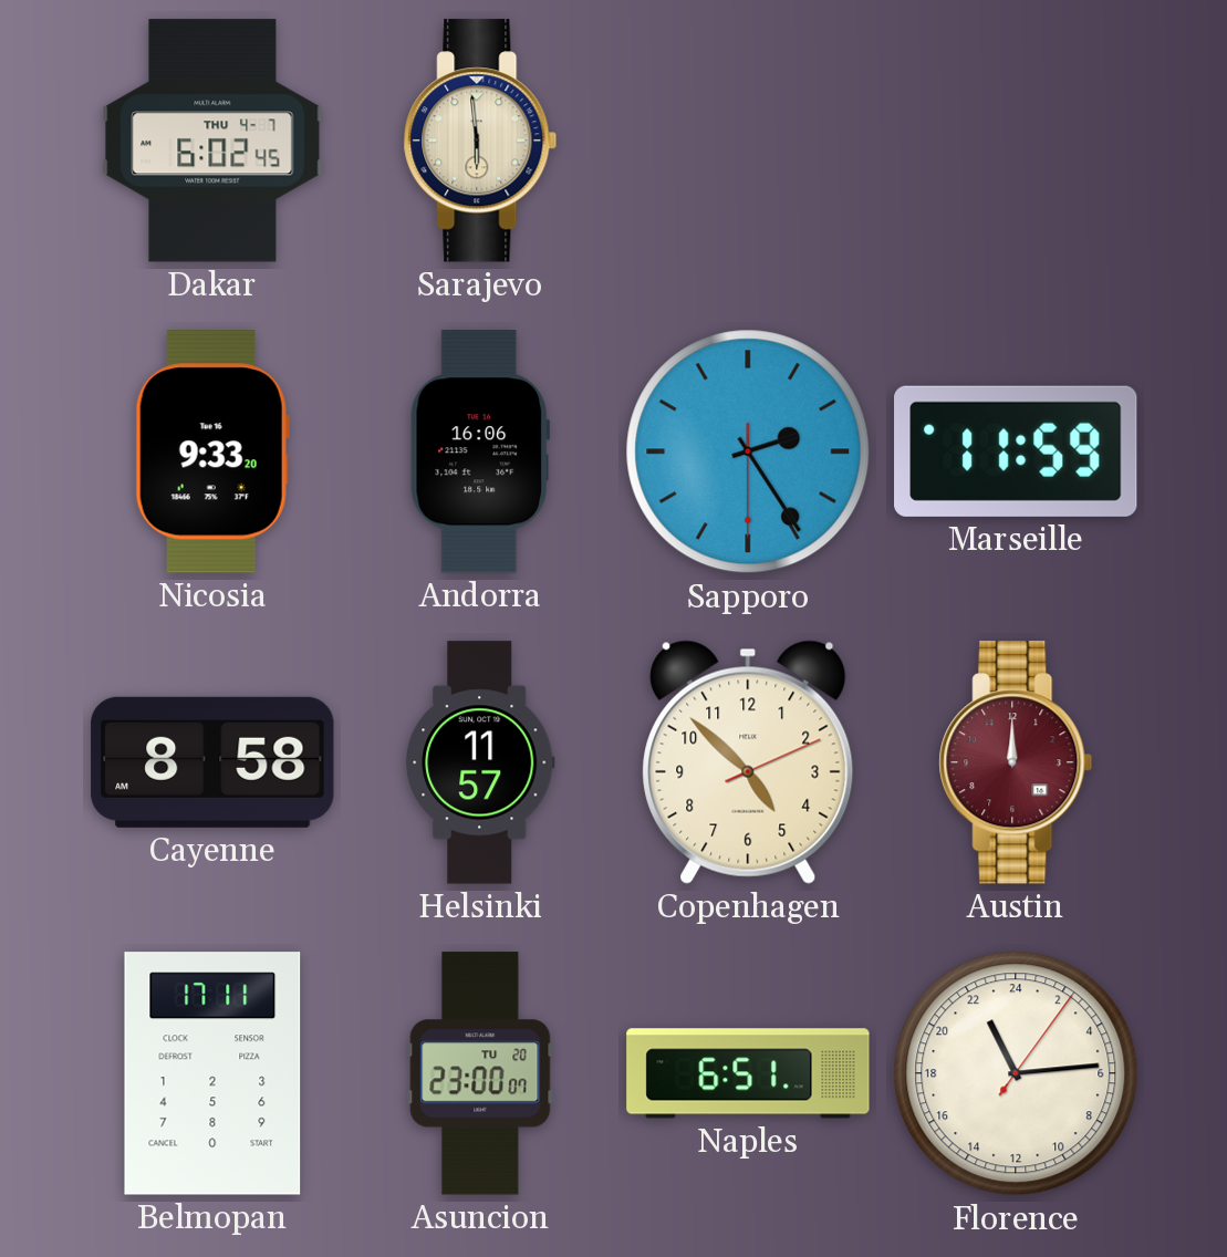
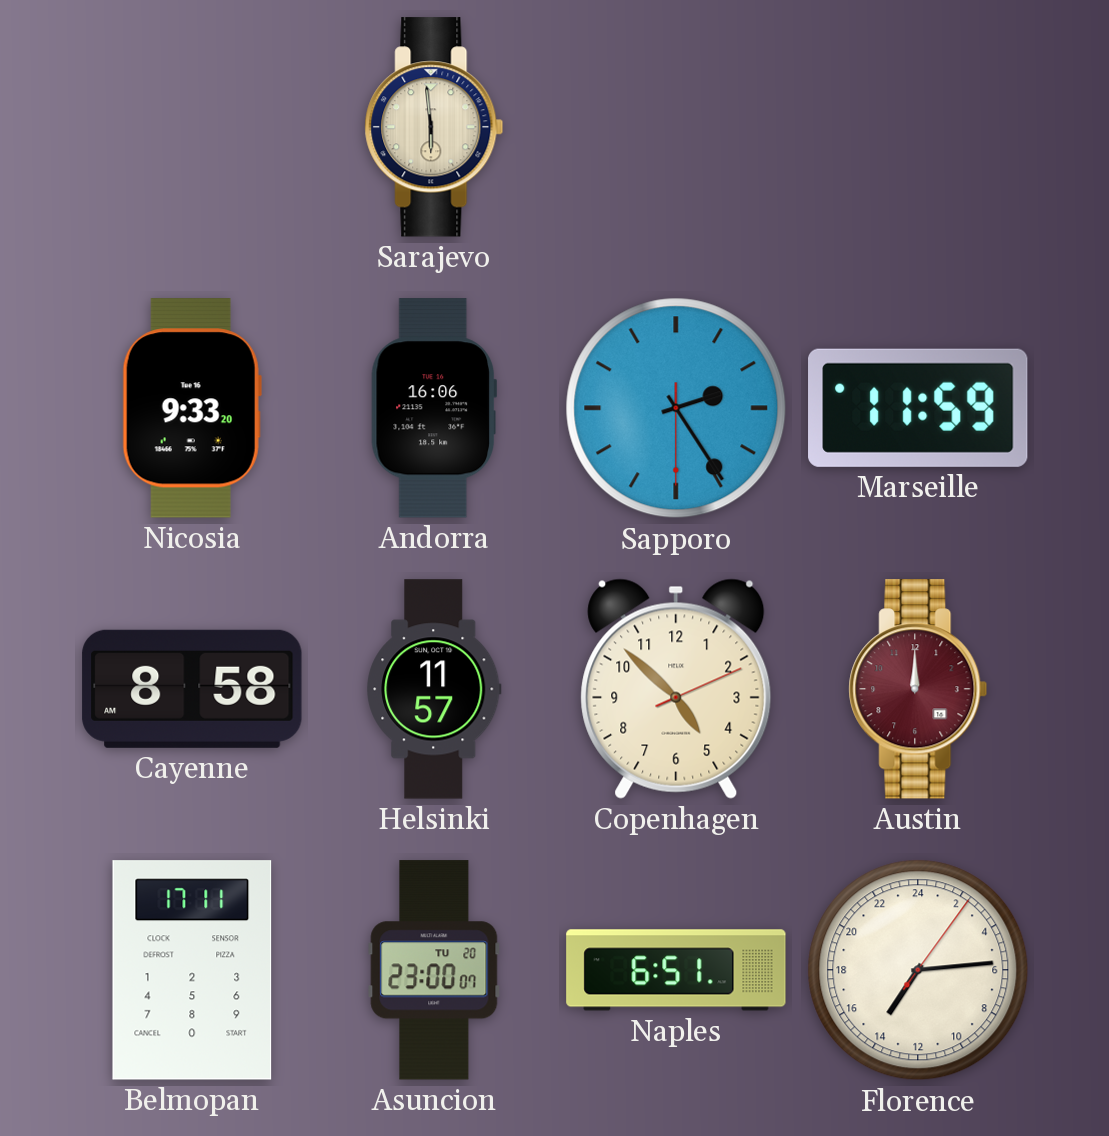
Dakar: 6:02 -> none (212, 141)
Florence: 22:14 -> 14:14 (918, 970)
